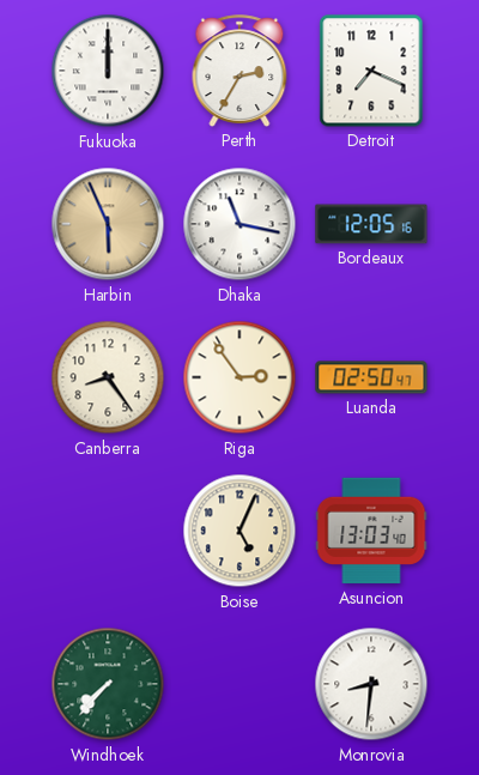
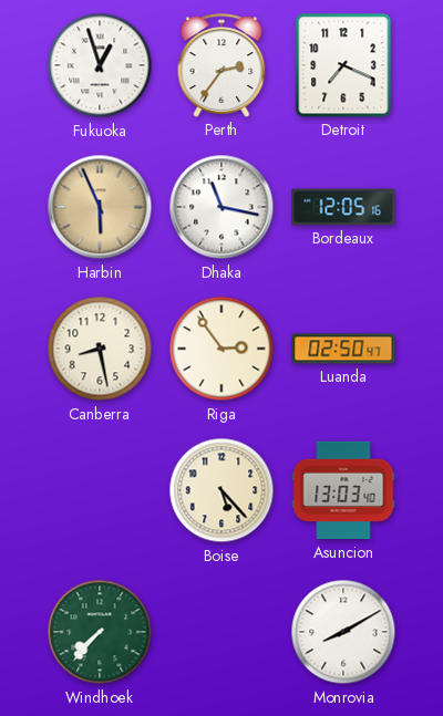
Fukuoka: 12:00 -> 12:57 (100, 65)
Perth: 2:35 -> 2:36 (221, 65)
Canberra: 8:24 -> 8:28 (100, 349)
Boise: 5:04 -> 5:23 (221, 490)
Monrovia: 8:31 -> 8:10 (343, 632)
